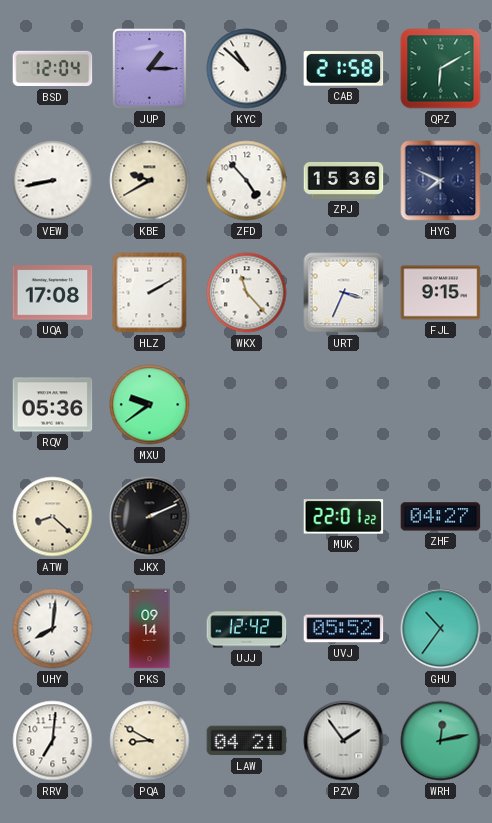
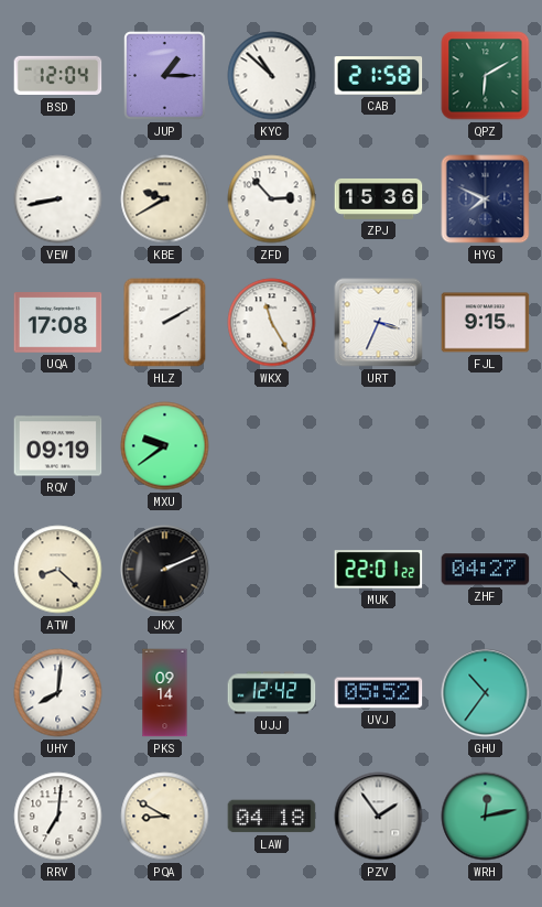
ZFD: 4:53 -> 2:53 (272, 199)
WKX: 11:23 -> 11:25 (272, 323)
RQV: 05:36 -> 09:19 (58, 446)
LAW: 04:21 -> 04:18 (272, 817)
